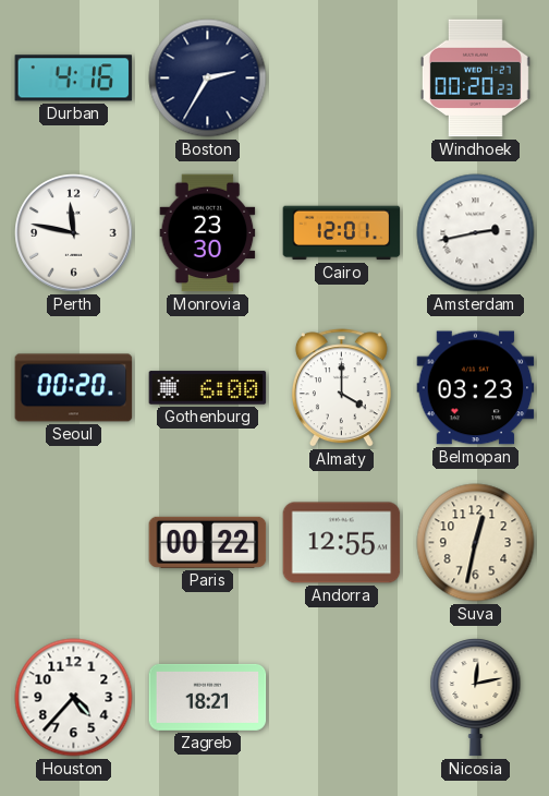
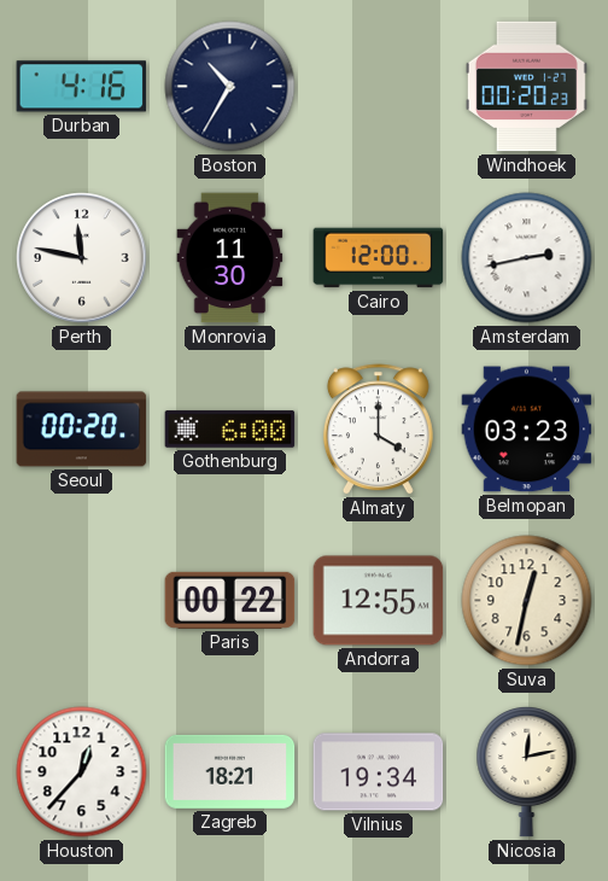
Boston: 2:35 -> 10:35 (230, 87)
Monrovia: 23:30 -> 11:30 (230, 258)
Cairo: 12:01 -> 12:00 (379, 258)
Houston: 4:37 -> 12:37 (82, 772)
Vilnius: none -> 19:34 (379, 772)
